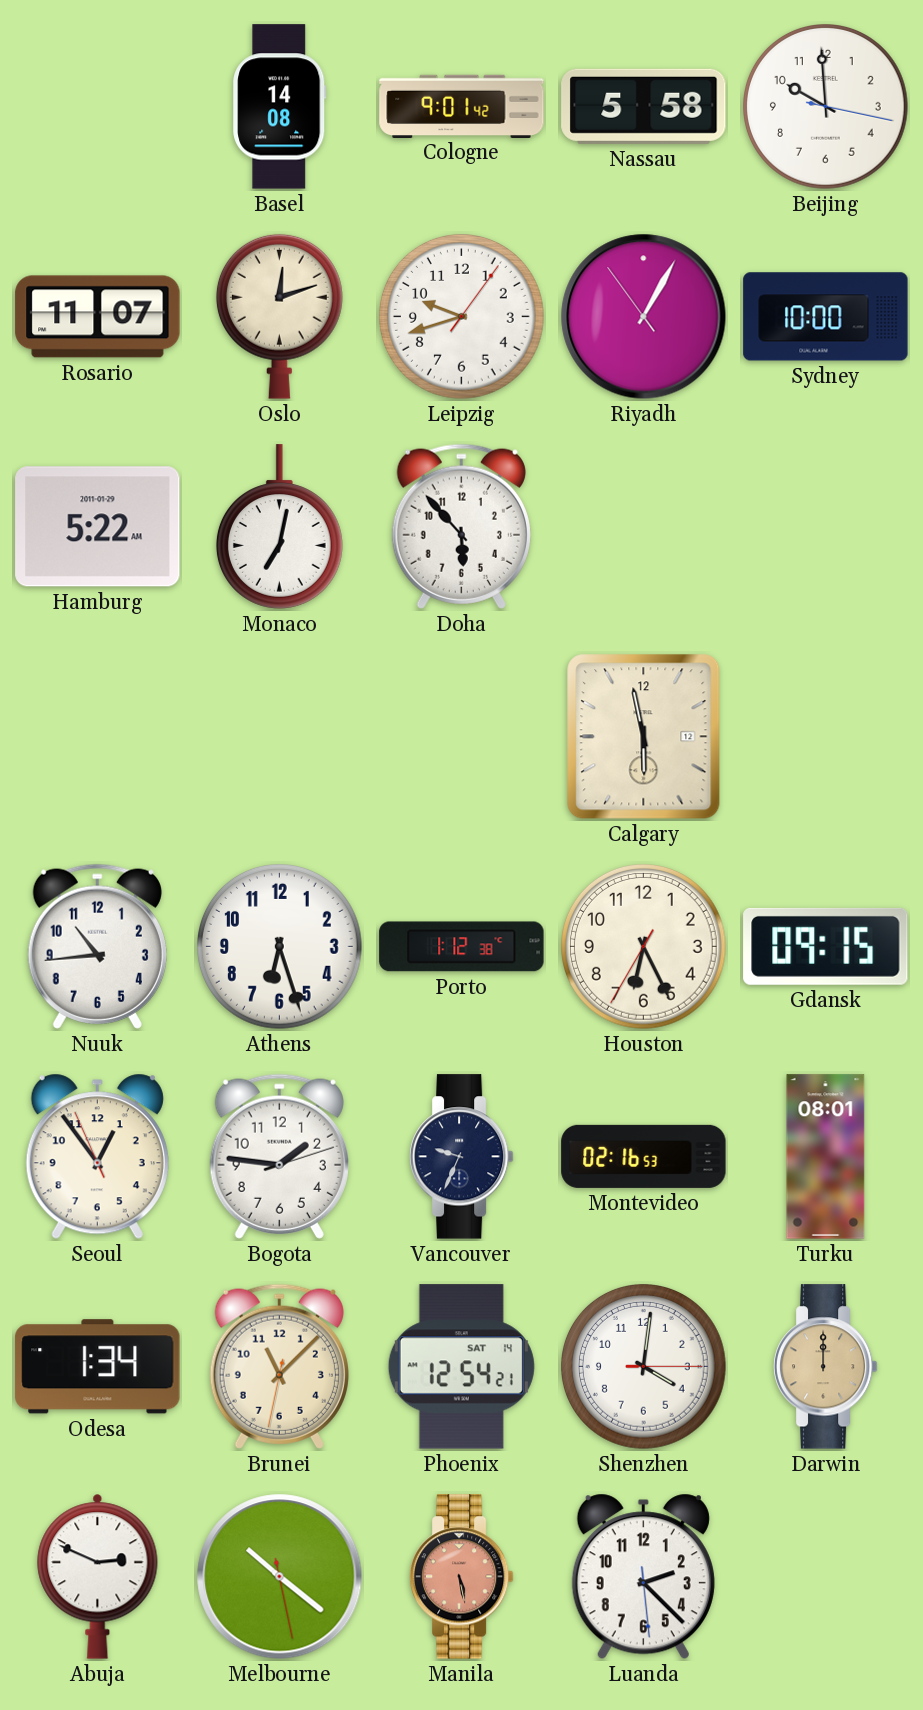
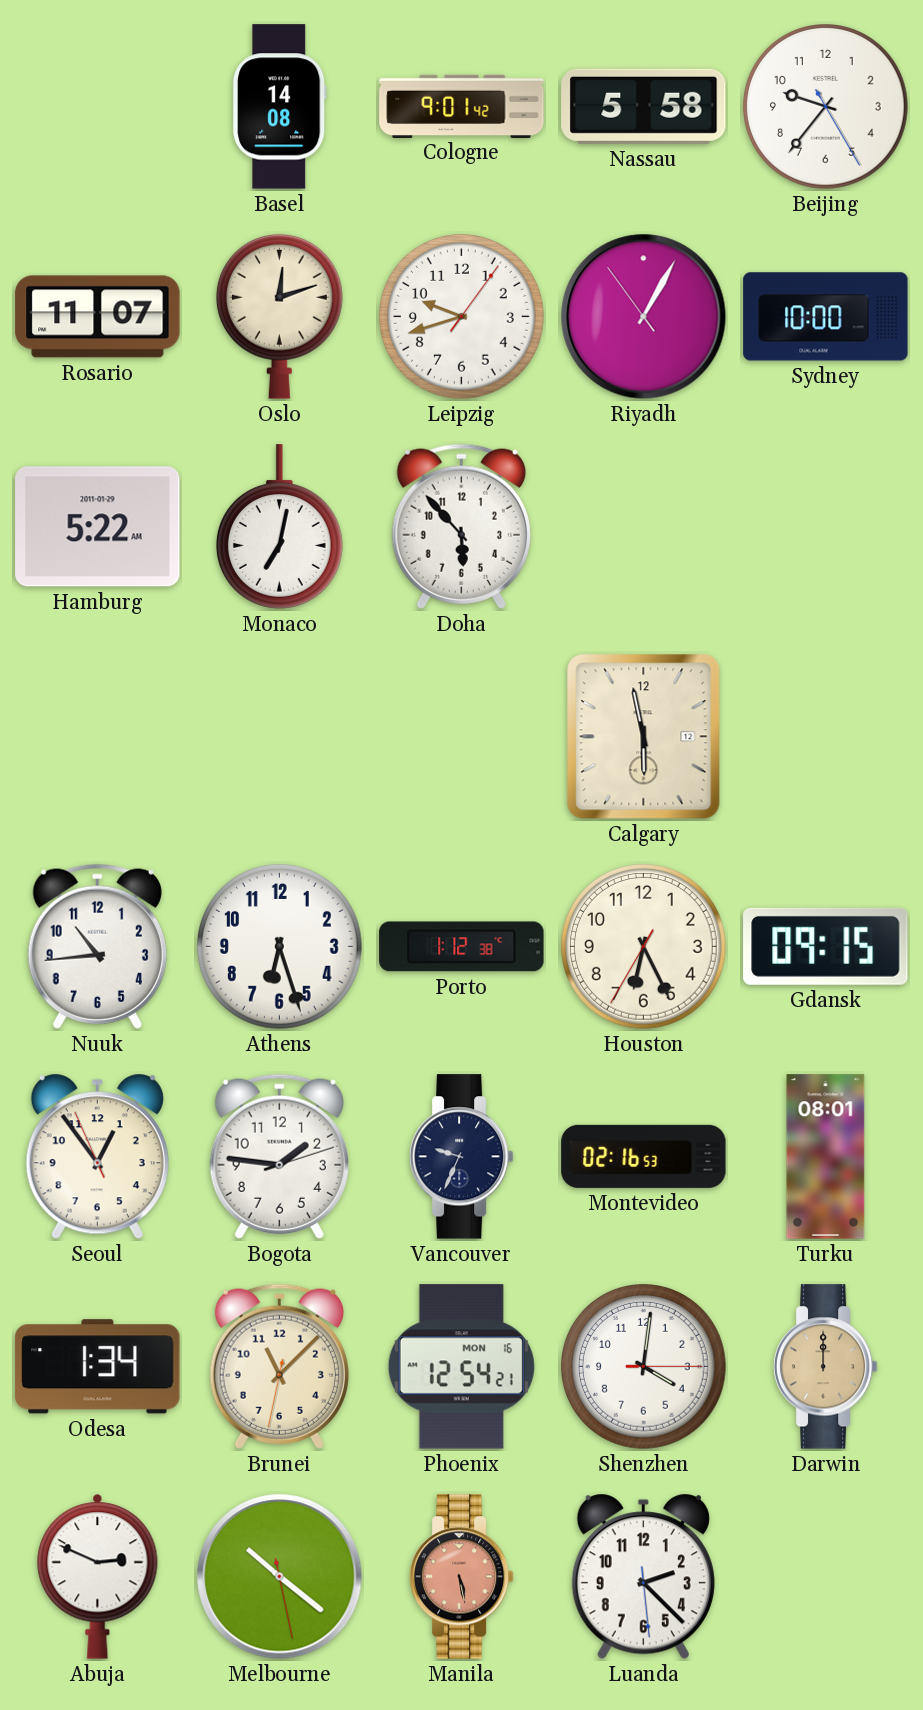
Beijing: 9:59 -> 9:36 (826, 107)
Phoenix date: SAT 14 -> MON 16 (461, 1367)
